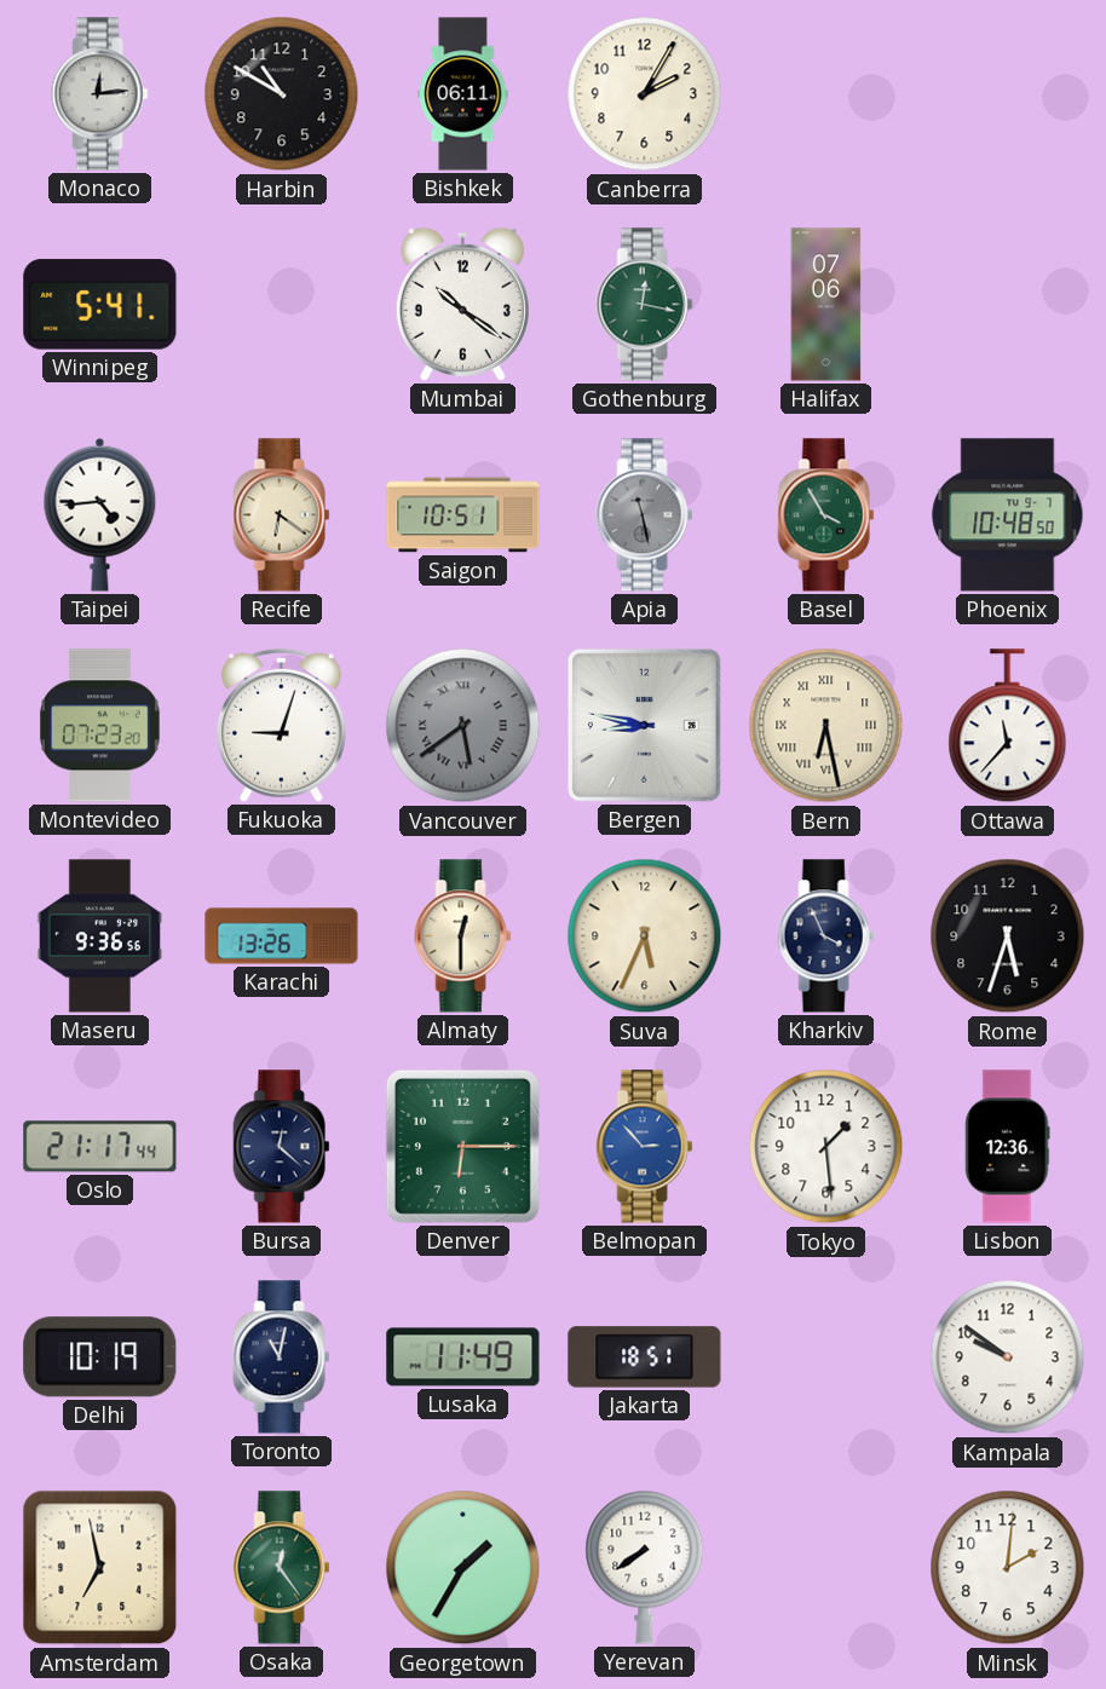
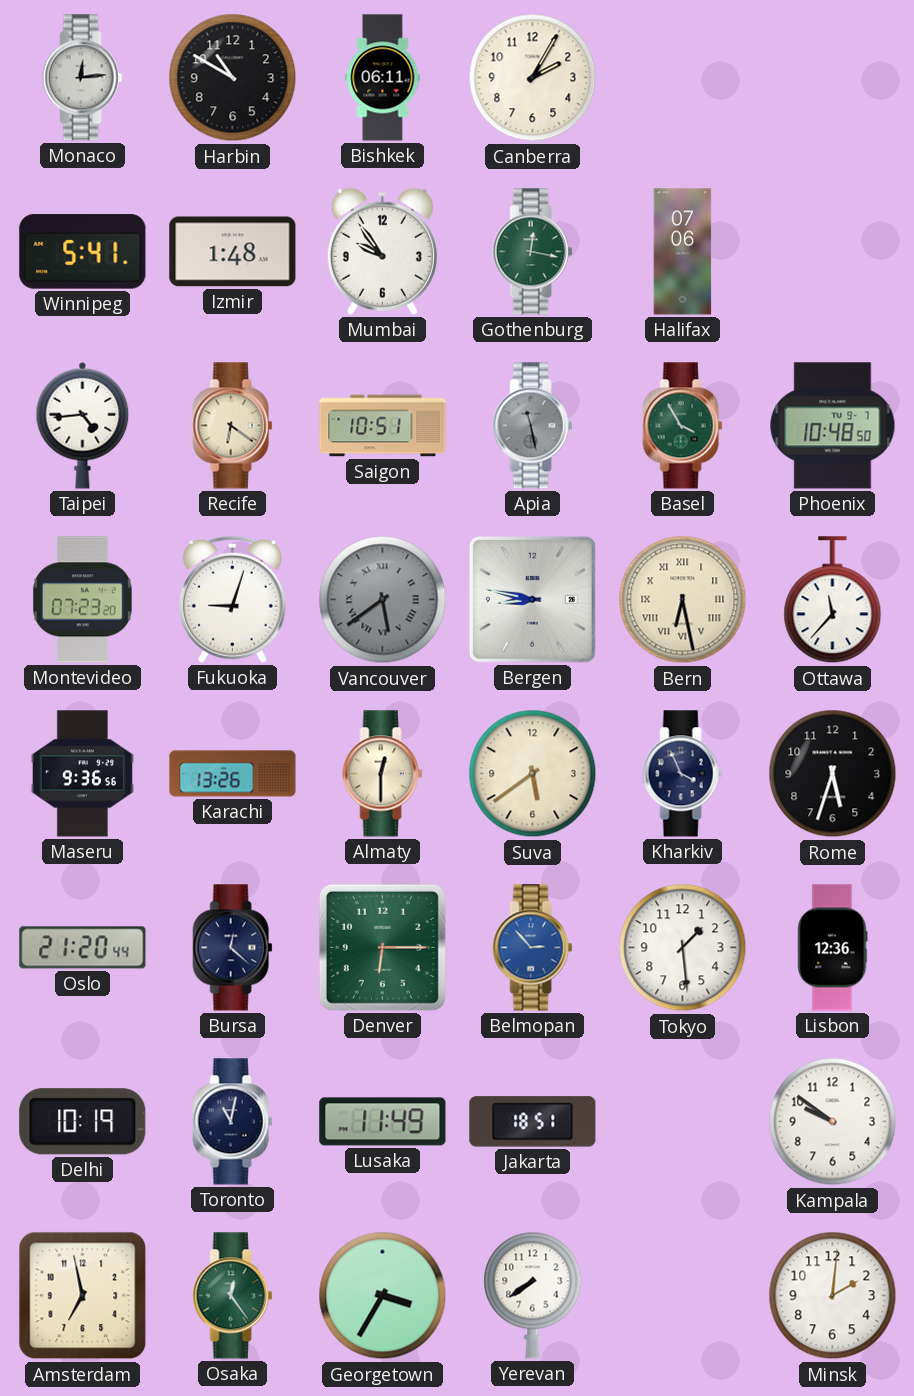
Izmir: none -> 1:48 (233, 252)
Mumbai: 10:21 -> 9:54 (382, 251)
Suva: 5:34 -> 5:39 (533, 774)
Oslo: 21:17 -> 21:20 (83, 948)
Georgetown: 1:35 -> 3:35 (383, 1296)
